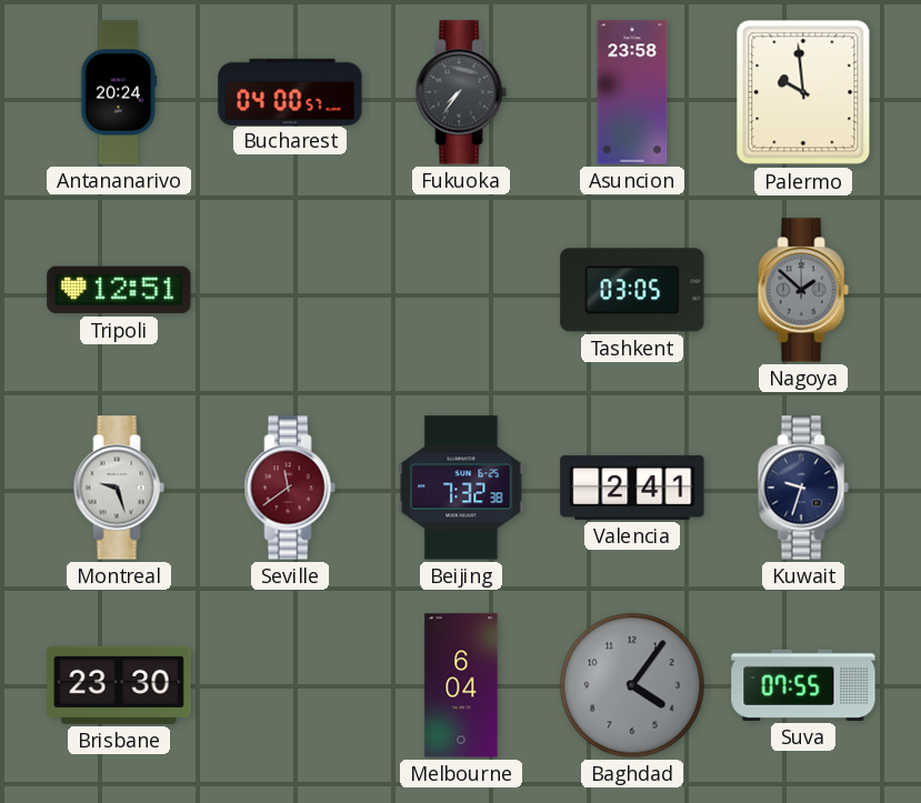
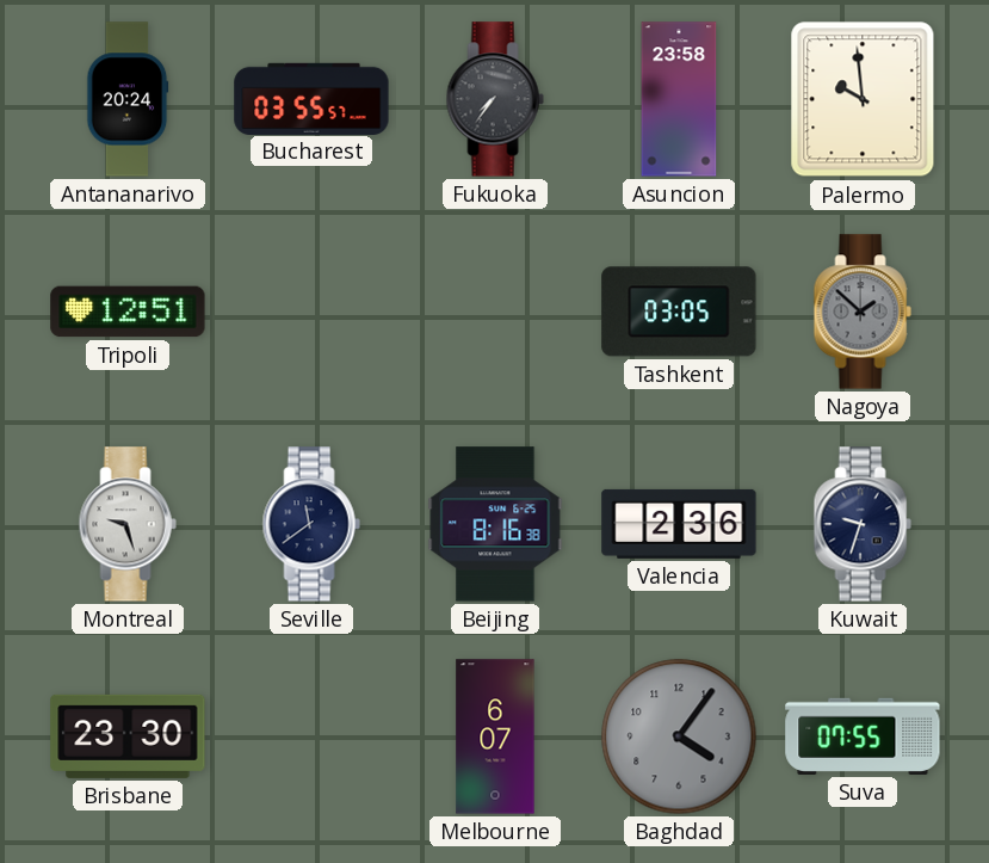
Bucharest: 04:00 -> 03:55 (311, 98)
Seville dial: burgundy -> navy (311, 524)
Beijing: 7:32 -> 8:16 (495, 524)
Valencia: 2:41 -> 2:36 (679, 524)
Melbourne: 6:04 -> 6:07 (495, 736)
